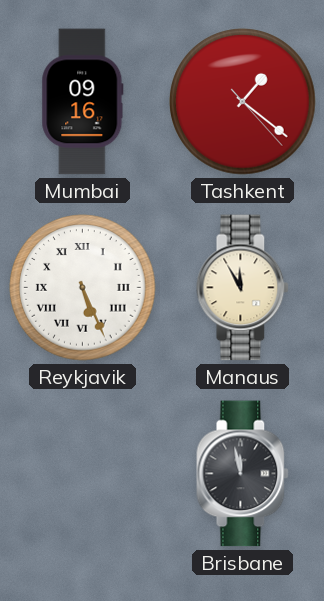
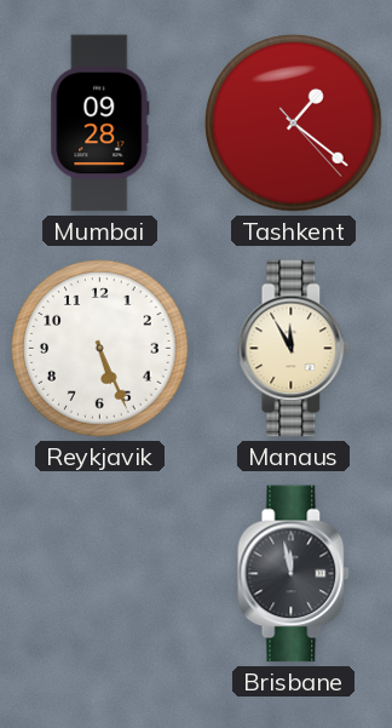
Mumbai: 09:16 -> 09:28 (100, 124)
Reykjavik numerals: Roman -> Arabic (100, 349)
